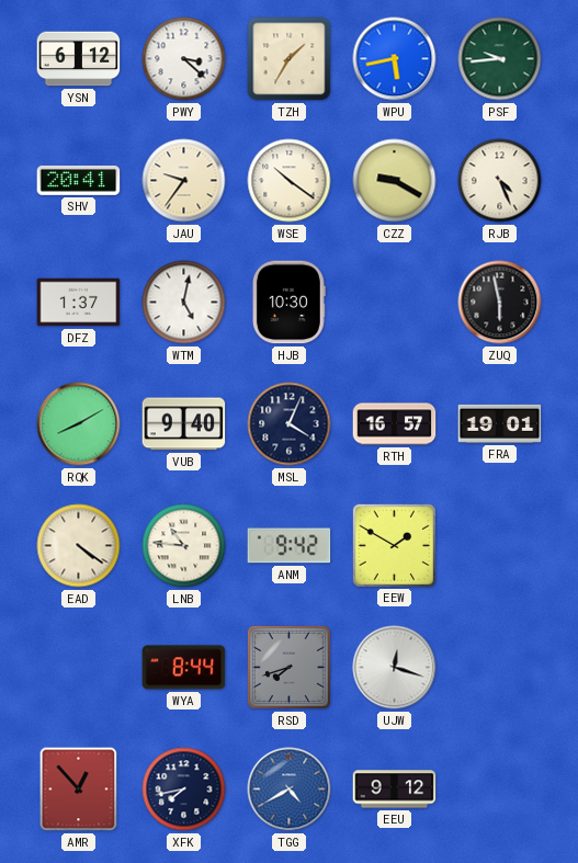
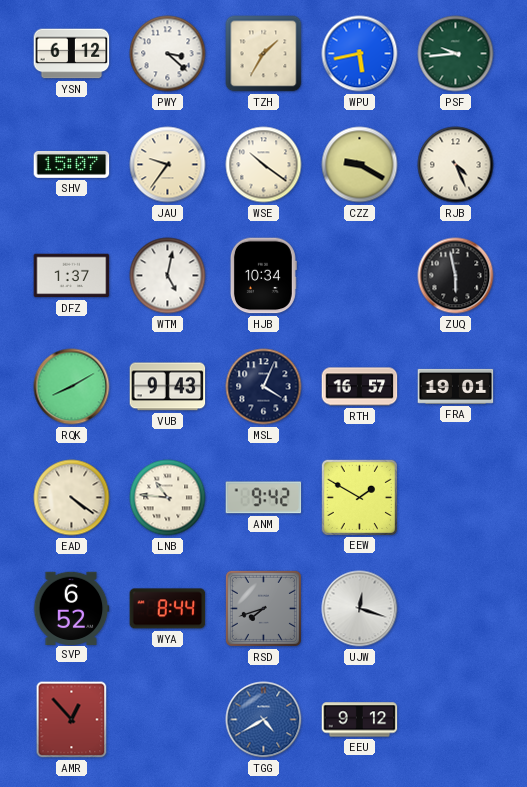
SHV: 20:41 -> 15:07 (72, 164)
HJB: 10:30 -> 10:34 (263, 276)
VUB: 9:40 -> 9:43 (168, 387)
SVP: none -> 6:52 (72, 608)
XFK: 7:43 -> none (184, 790)
